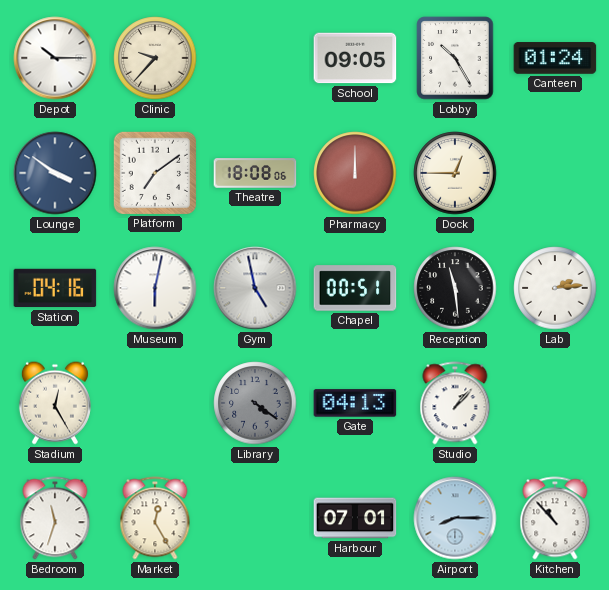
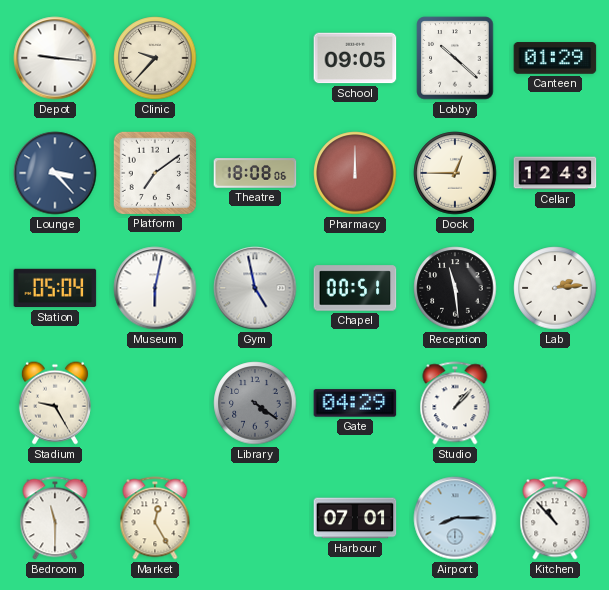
Depot: 10:15 -> 9:16 (55, 58)
Lobby: 10:25 -> 10:22 (455, 58)
Canteen: 01:24 -> 01:29 (555, 58)
Lounge: 3:51 -> 3:23 (55, 173)
Cellar: none -> 12:43 (555, 173)
Station: 04:16 -> 05:04 (55, 288)
Stadium: 12:25 -> 9:25 (55, 403)
Gate: 04:13 -> 04:29 (355, 403)
Bedroom: 11:33 -> 11:30 (55, 518)
